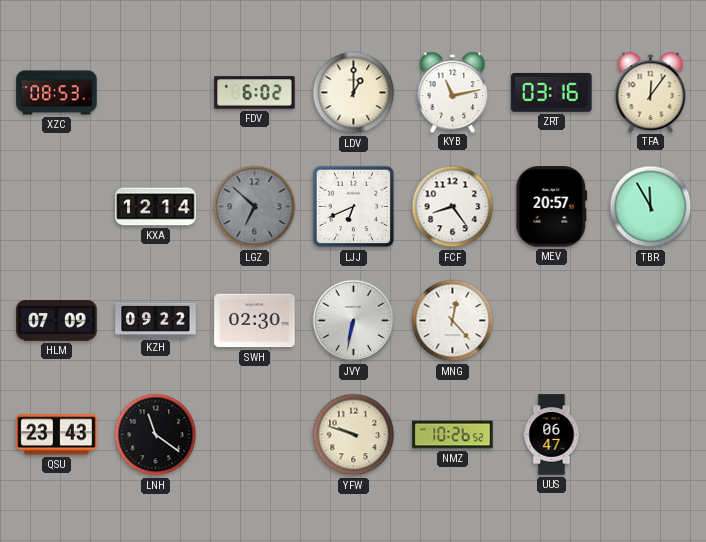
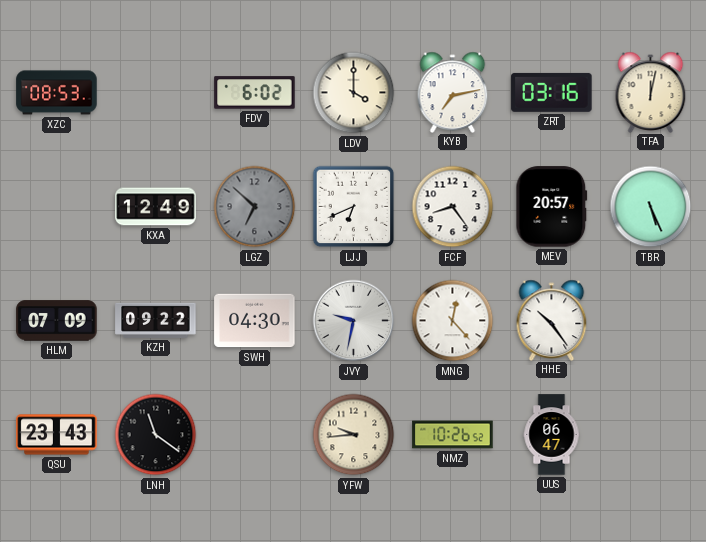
LDV: 1:00 -> 4:00 (354, 93)
KYB: 11:13 -> 7:13 (453, 92)
TFA: 12:06 -> 12:02 (651, 92)
KXA: 12:14 -> 12:49 (156, 207)
TBR: 11:55 -> 5:26 (651, 207)
SWH: 02:30 -> 04:30 (255, 321)
JVY: 6:32 -> 9:32 (354, 321)
HHE: none -> 10:24 (552, 320)
YFW: 9:48 -> 9:44 (354, 435)
